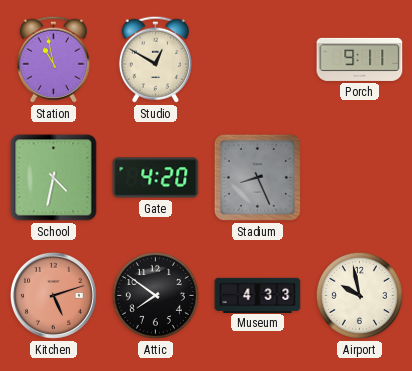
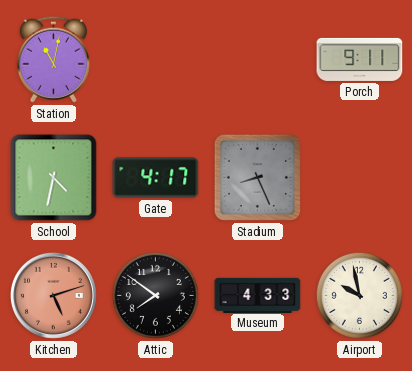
Station: 10:58 -> 11:02 (53, 59)
Studio: 12:50 -> none (155, 59)
Gate: 4:20 -> 4:17 (156, 178)
